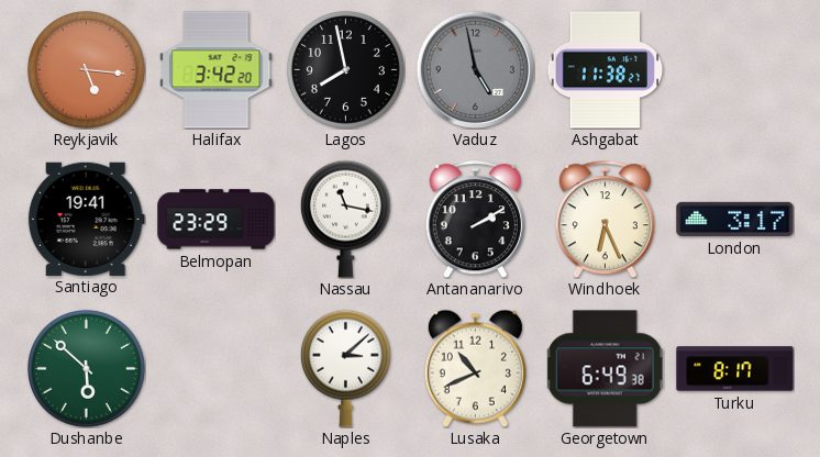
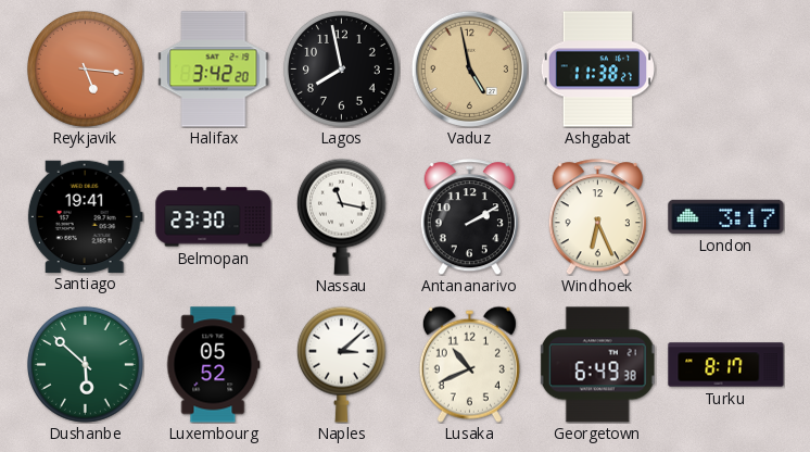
Vaduz dial: grey -> champagne (469, 68)
Belmopan: 23:29 -> 23:30 (214, 217)
Luxembourg: none -> 05:52 (214, 365)
